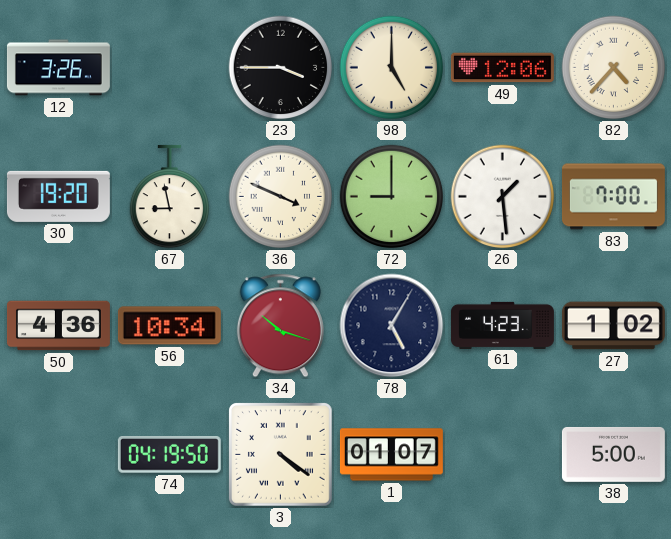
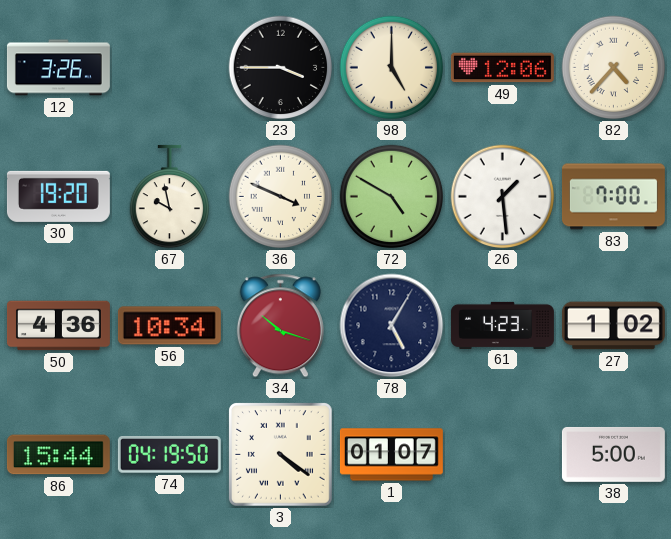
67: 8:58 -> 9:58 (169, 197)
72: 9:00 -> 4:50 (392, 197)
86: none -> 15:44 (58, 455)
